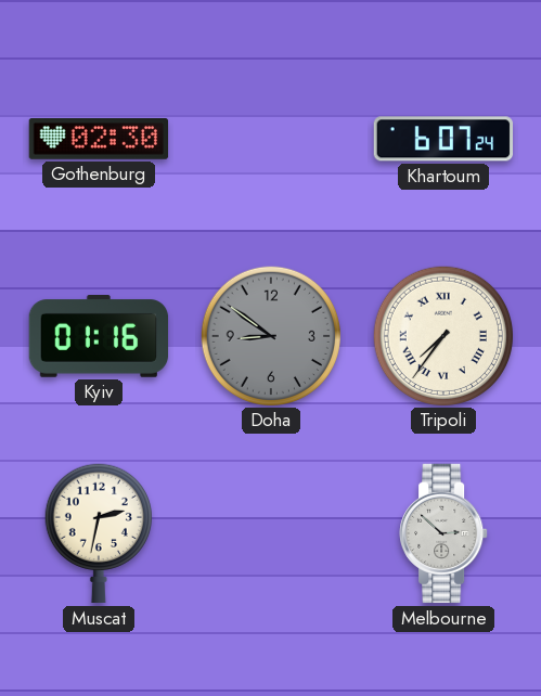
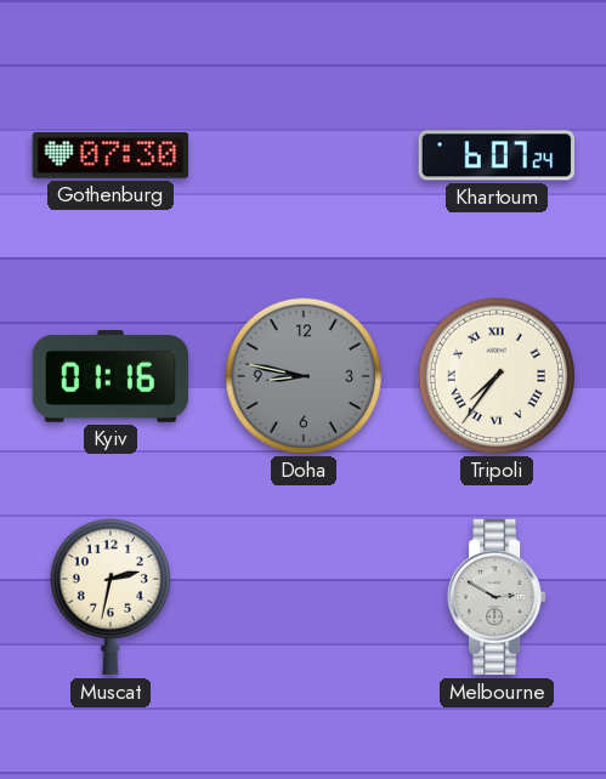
Gothenburg: 02:30 -> 07:30 (111, 157)
Doha: 8:51 -> 8:47 (302, 375)
Melbourne: 2:52 -> 2:50 (497, 597)
